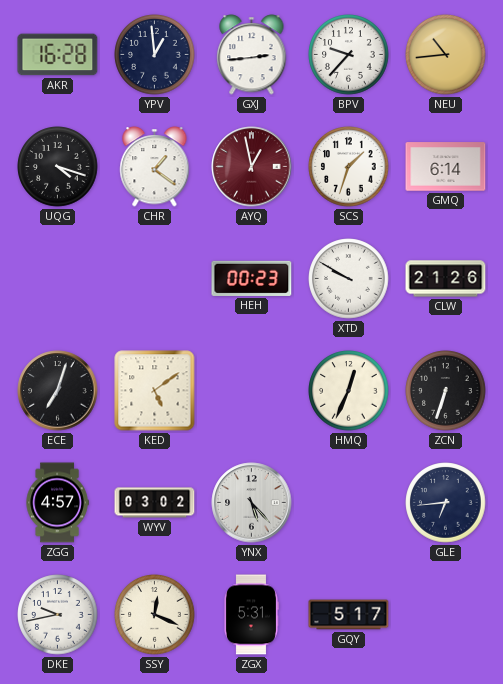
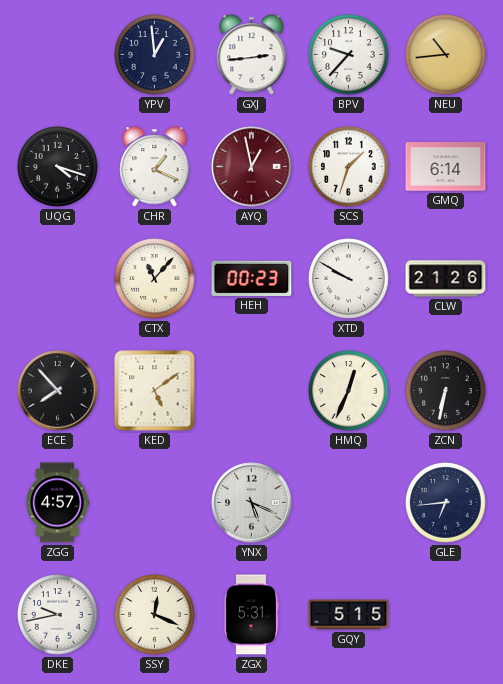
AKR: 16:28 -> none (58, 55)
CHR: 1:21 -> 1:19 (155, 167)
CTX: none -> 11:07 (155, 279)
ECE: 7:03 -> 7:53 (58, 391)
ZCN: 6:33 -> 6:32 (446, 391)
WYV: 03:02 -> none (155, 503)
YNX: 5:23 -> 5:19 (252, 503)
GQY: 5:17 -> 5:15 (349, 615)
